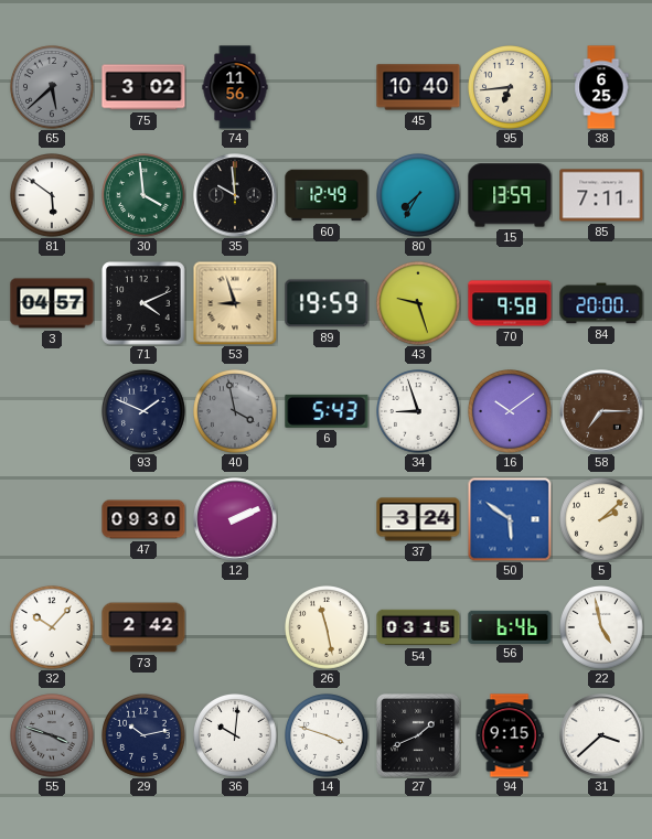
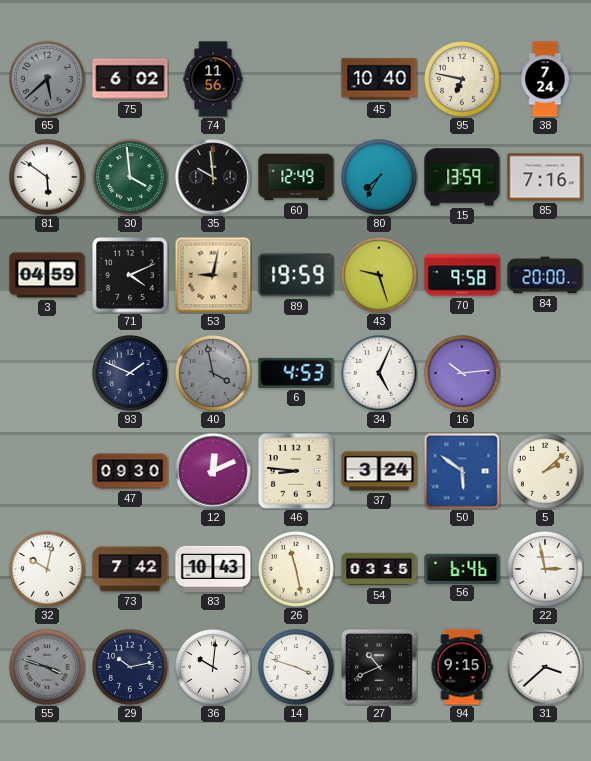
75: 3:02 -> 6:02 (130, 79)
95: 6:44 -> 6:47 (463, 80)
38: 6:25 -> 7:24 (545, 79)
85: 7:11 -> 7:16 (545, 177)
3: 04:57 -> 04:59 (47, 275)
53: 8:57 -> 9:02 (213, 275)
6: 5:43 -> 4:53 (296, 373)
34: 8:57 -> 5:04 (380, 374)
16: 10:09 -> 10:14 (463, 374)
58: 7:15 -> none (601, 411)
12: 2:11 -> 12:11 (213, 471)
46: none -> 8:46 (296, 471)
32: 10:07 -> 10:02 (48, 570)
73: 2:42 -> 7:42 (130, 569)
83: none -> 10:43 (213, 569)
22: 4:58 -> 2:58 (546, 570)
27: 1:41 -> 10:41 (379, 667)
